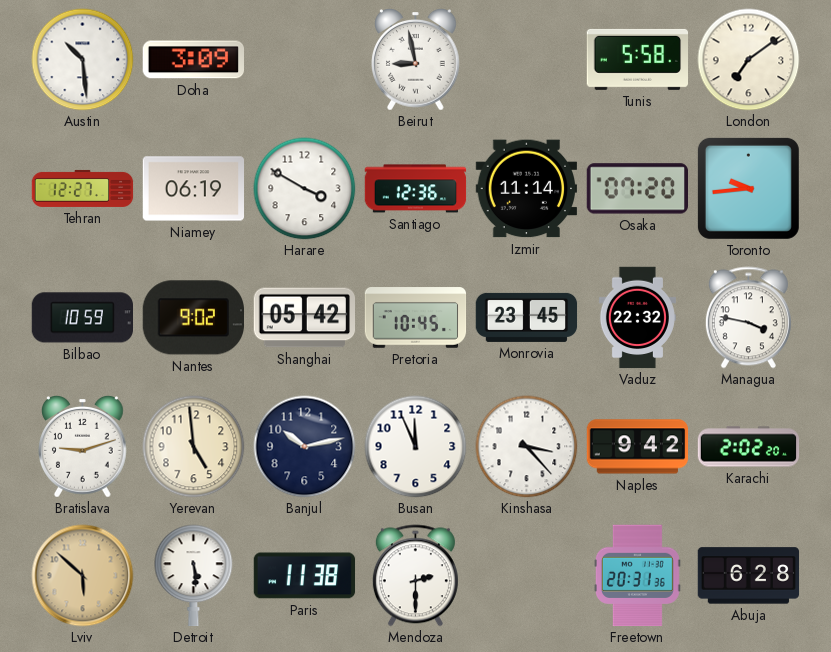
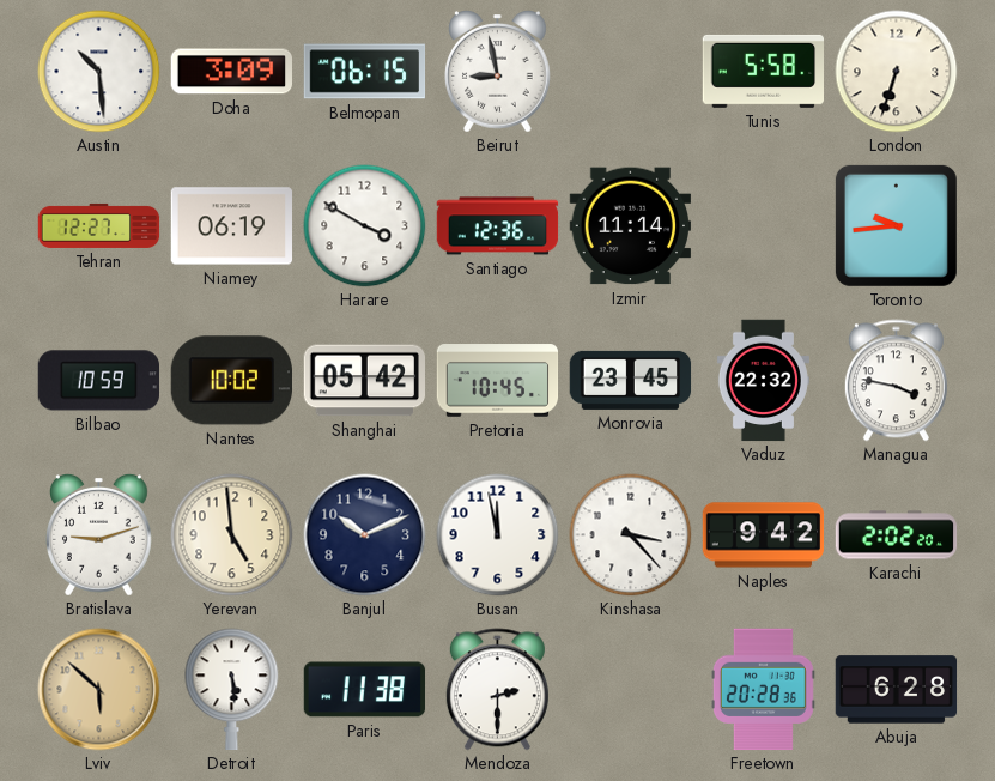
Belmopan: none -> 06:15 (365, 72)
London: 7:09 -> 6:33 (897, 72)
Osaka: 07:20 -> none (637, 189)
Nantes: 9:02 -> 10:02 (231, 381)
Banjul: 10:13 -> 10:11 (365, 535)
Busan: 11:56 -> 11:58 (498, 535)
Freetown: 20:31 -> 20:28 (763, 690)
